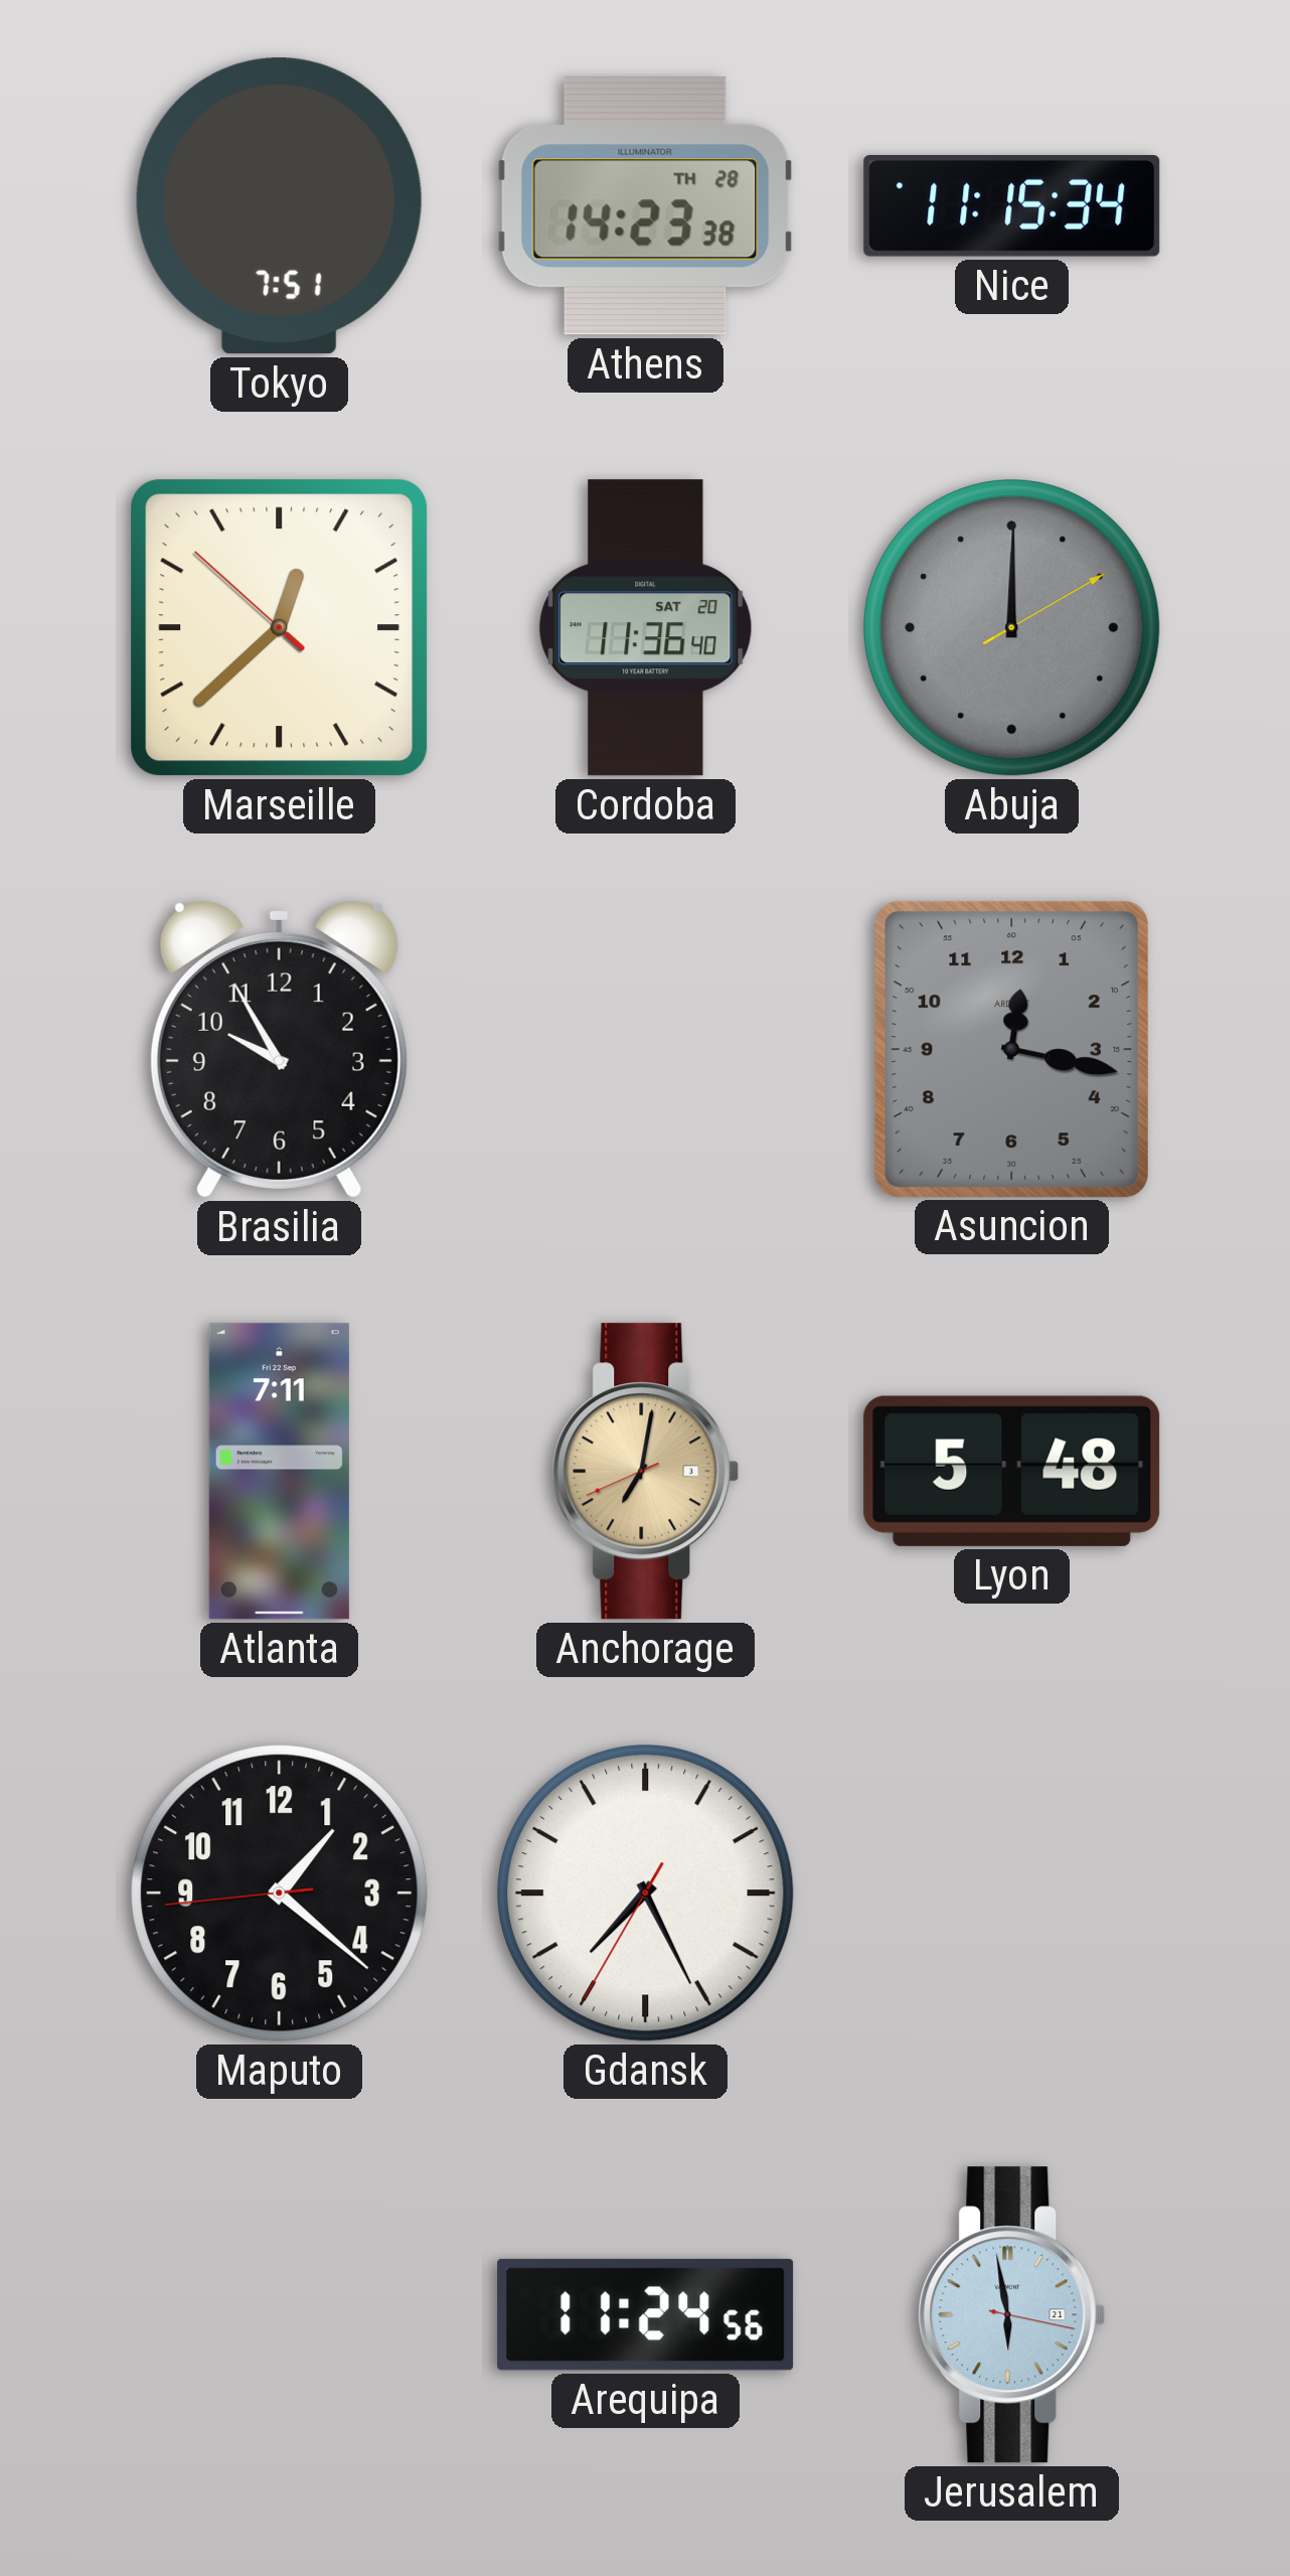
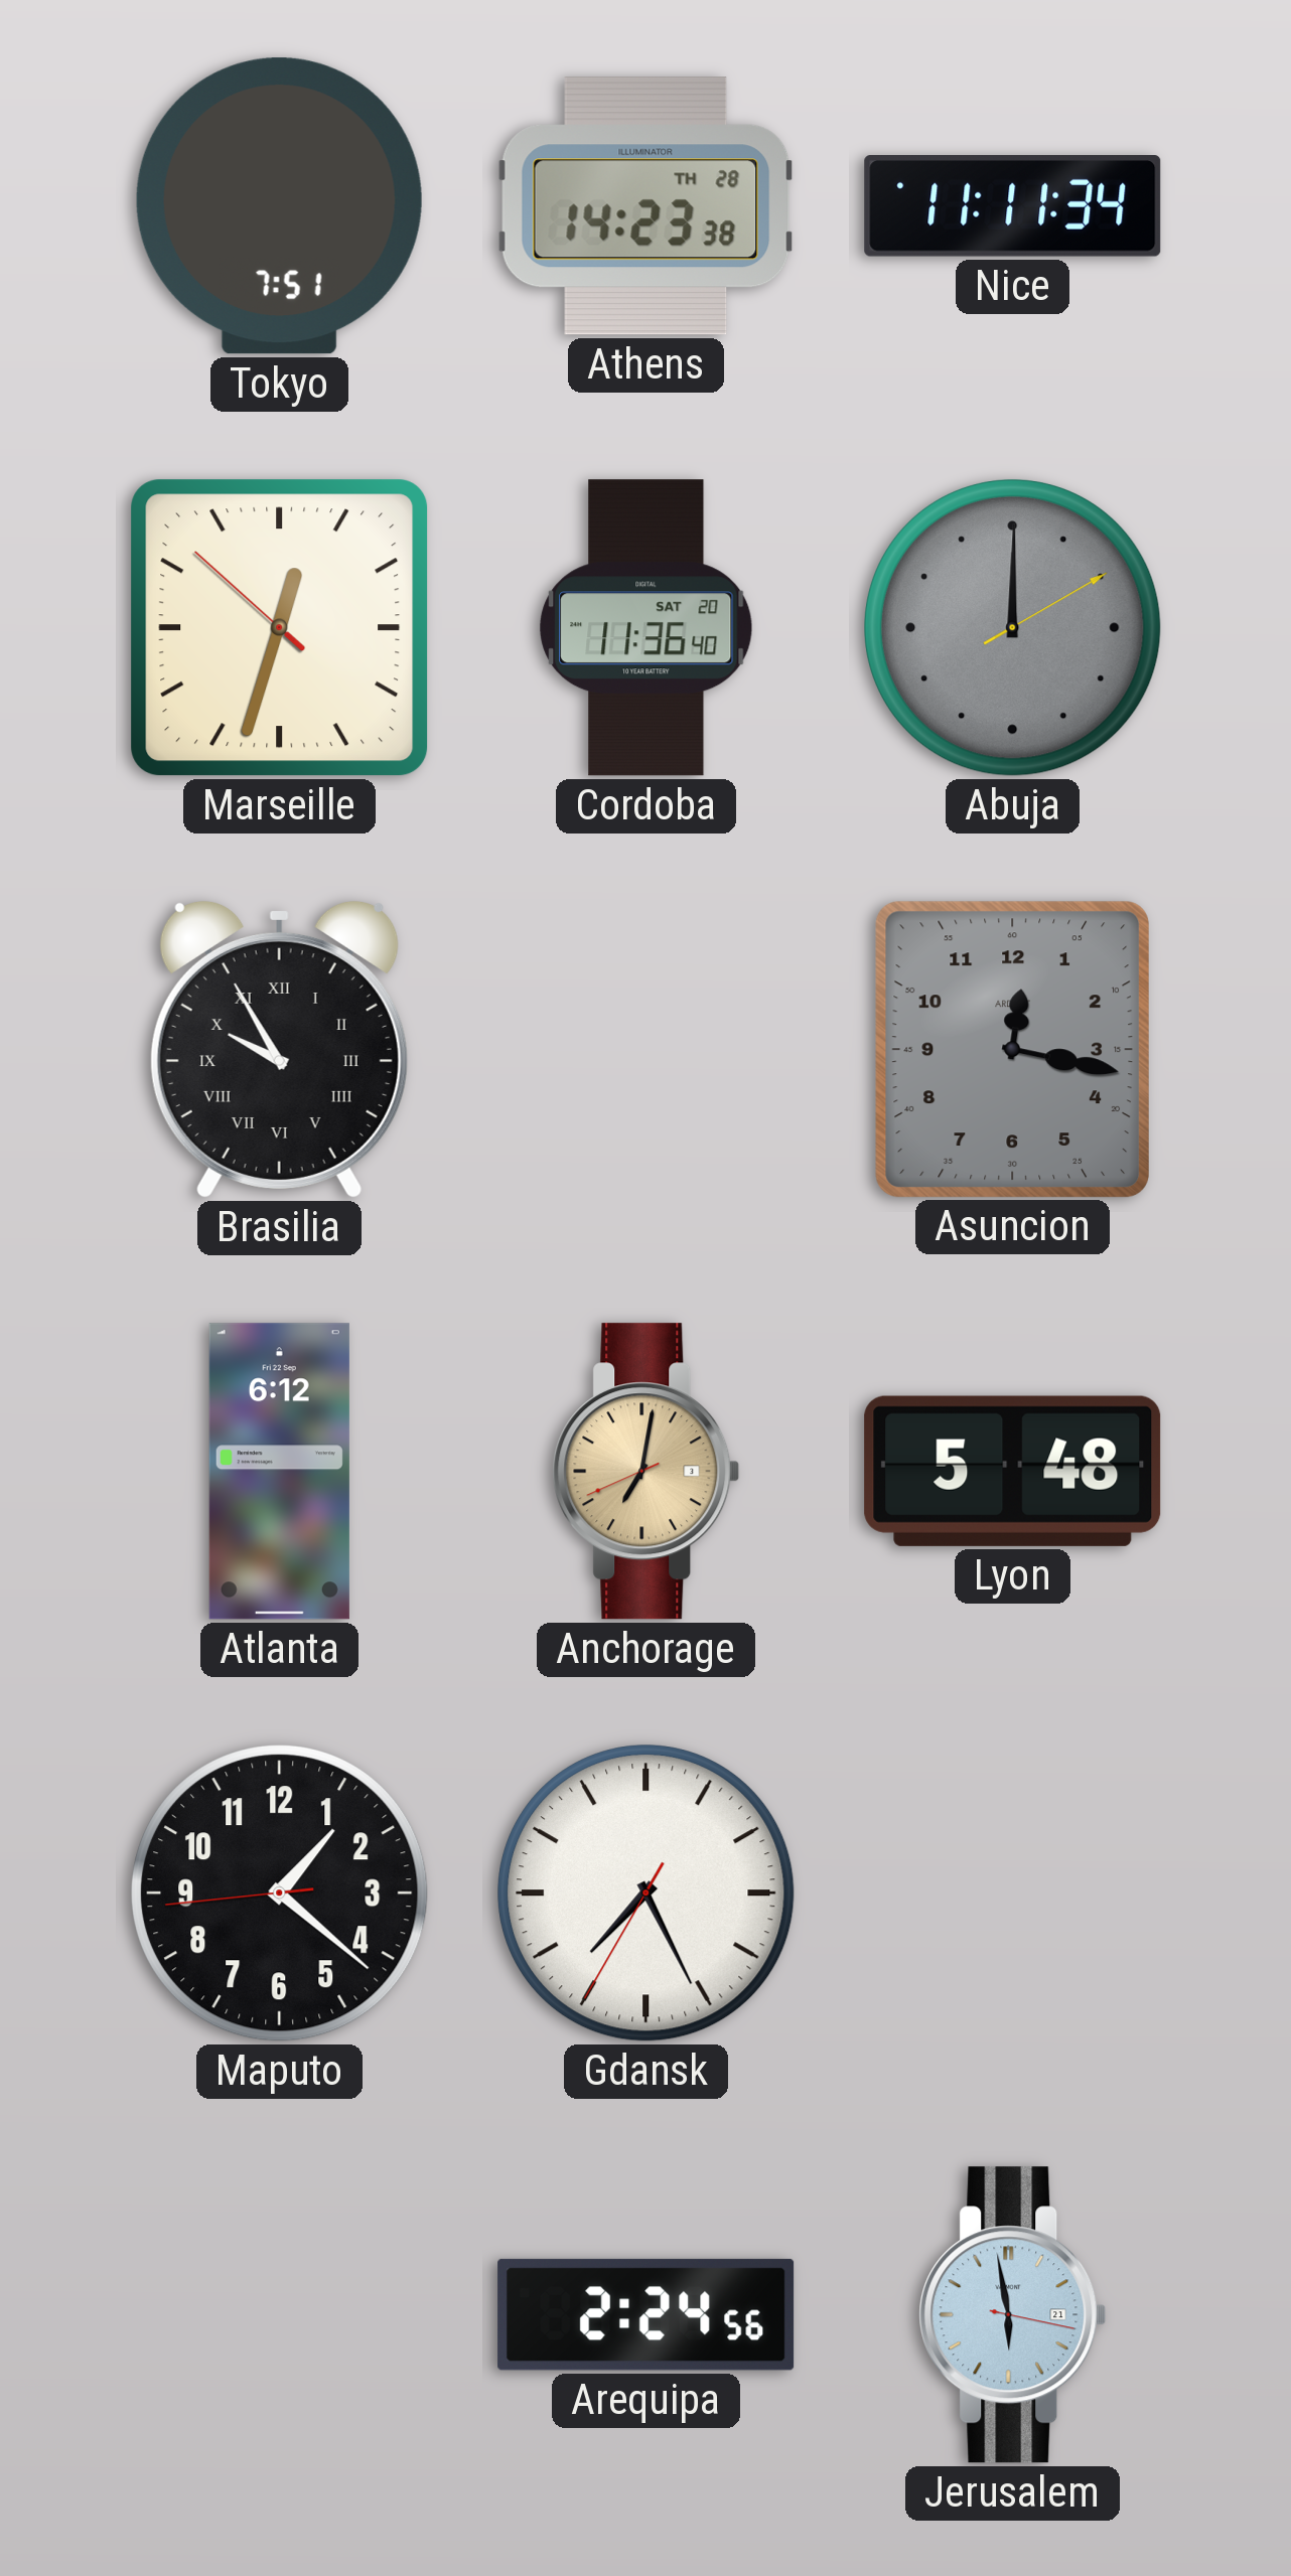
Nice: 11:15 -> 11:11 (1013, 206)
Marseille: 12:37 -> 12:32 (280, 628)
Brasilia numerals: Arabic -> Roman (279, 1049)
Atlanta: 7:11 -> 6:12 (279, 1472)
Arequipa: 11:24 -> 2:24 (647, 2314)
